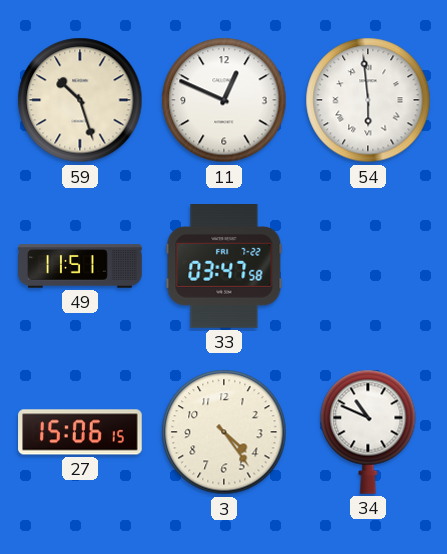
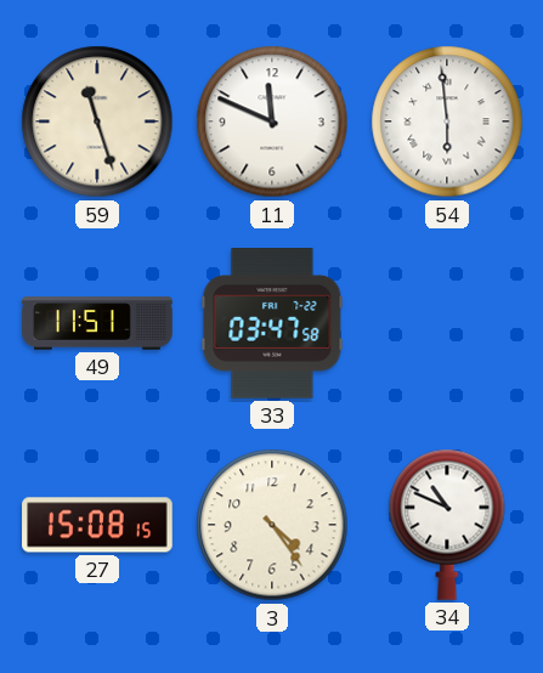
59: 10:27 -> 11:27 (97, 121)
11: 12:49 -> 11:49 (272, 121)
27: 15:06 -> 15:08 (97, 525)
